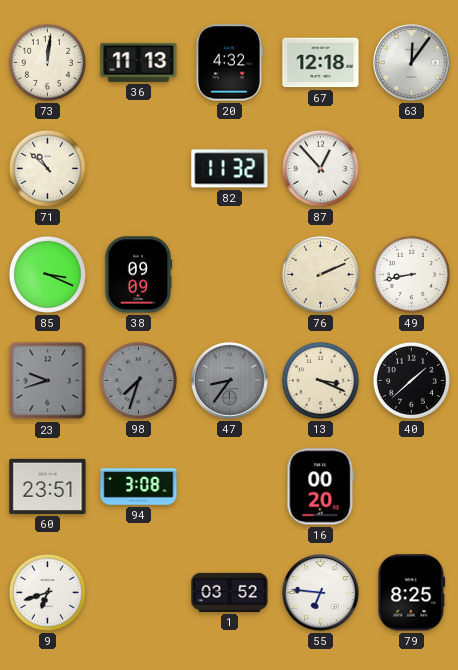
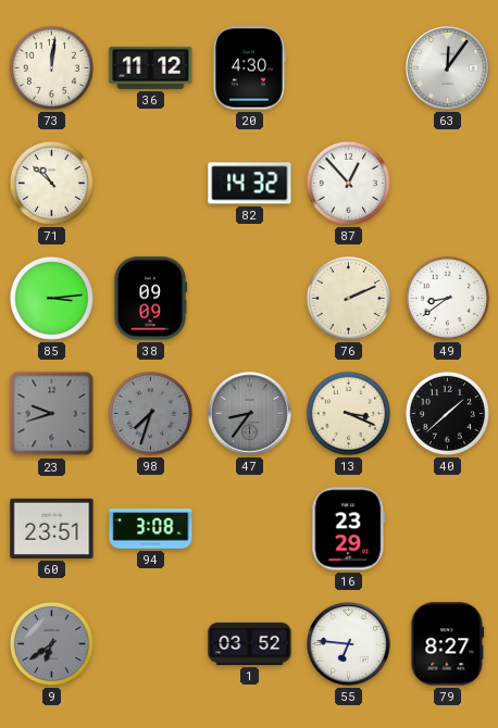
36: 11:13 -> 11:12 (151, 67)
20: 4:32 -> 4:30 (249, 68)
67: 12:18 -> none (321, 63)
82: 11:32 -> 14:32 (250, 184)
85: 3:19 -> 3:14 (51, 298)
49: 8:43 -> 8:39 (447, 298)
16: 00:20 -> 23:29 (349, 529)
9: 6:42 -> 6:39 (51, 643)
9 dial: white -> grey (51, 643)
79: 8:25 -> 8:27 (448, 644)
